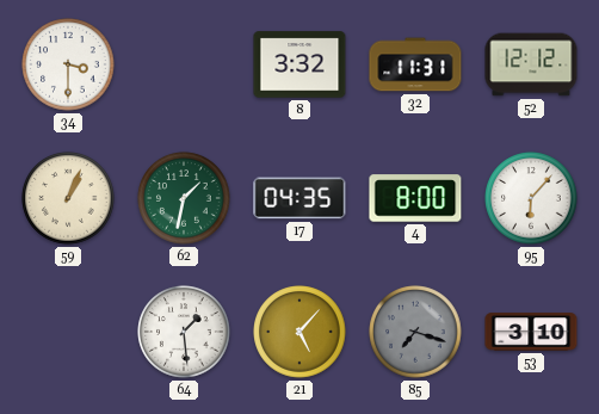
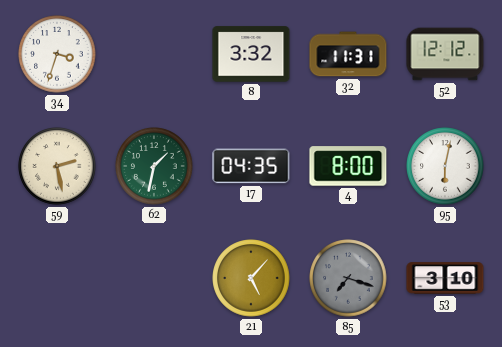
34: 3:30 -> 3:33 (57, 54)
59: 1:04 -> 2:28 (57, 166)
95: 6:07 -> 6:02 (445, 166)
64: 1:29 -> none (184, 332)
